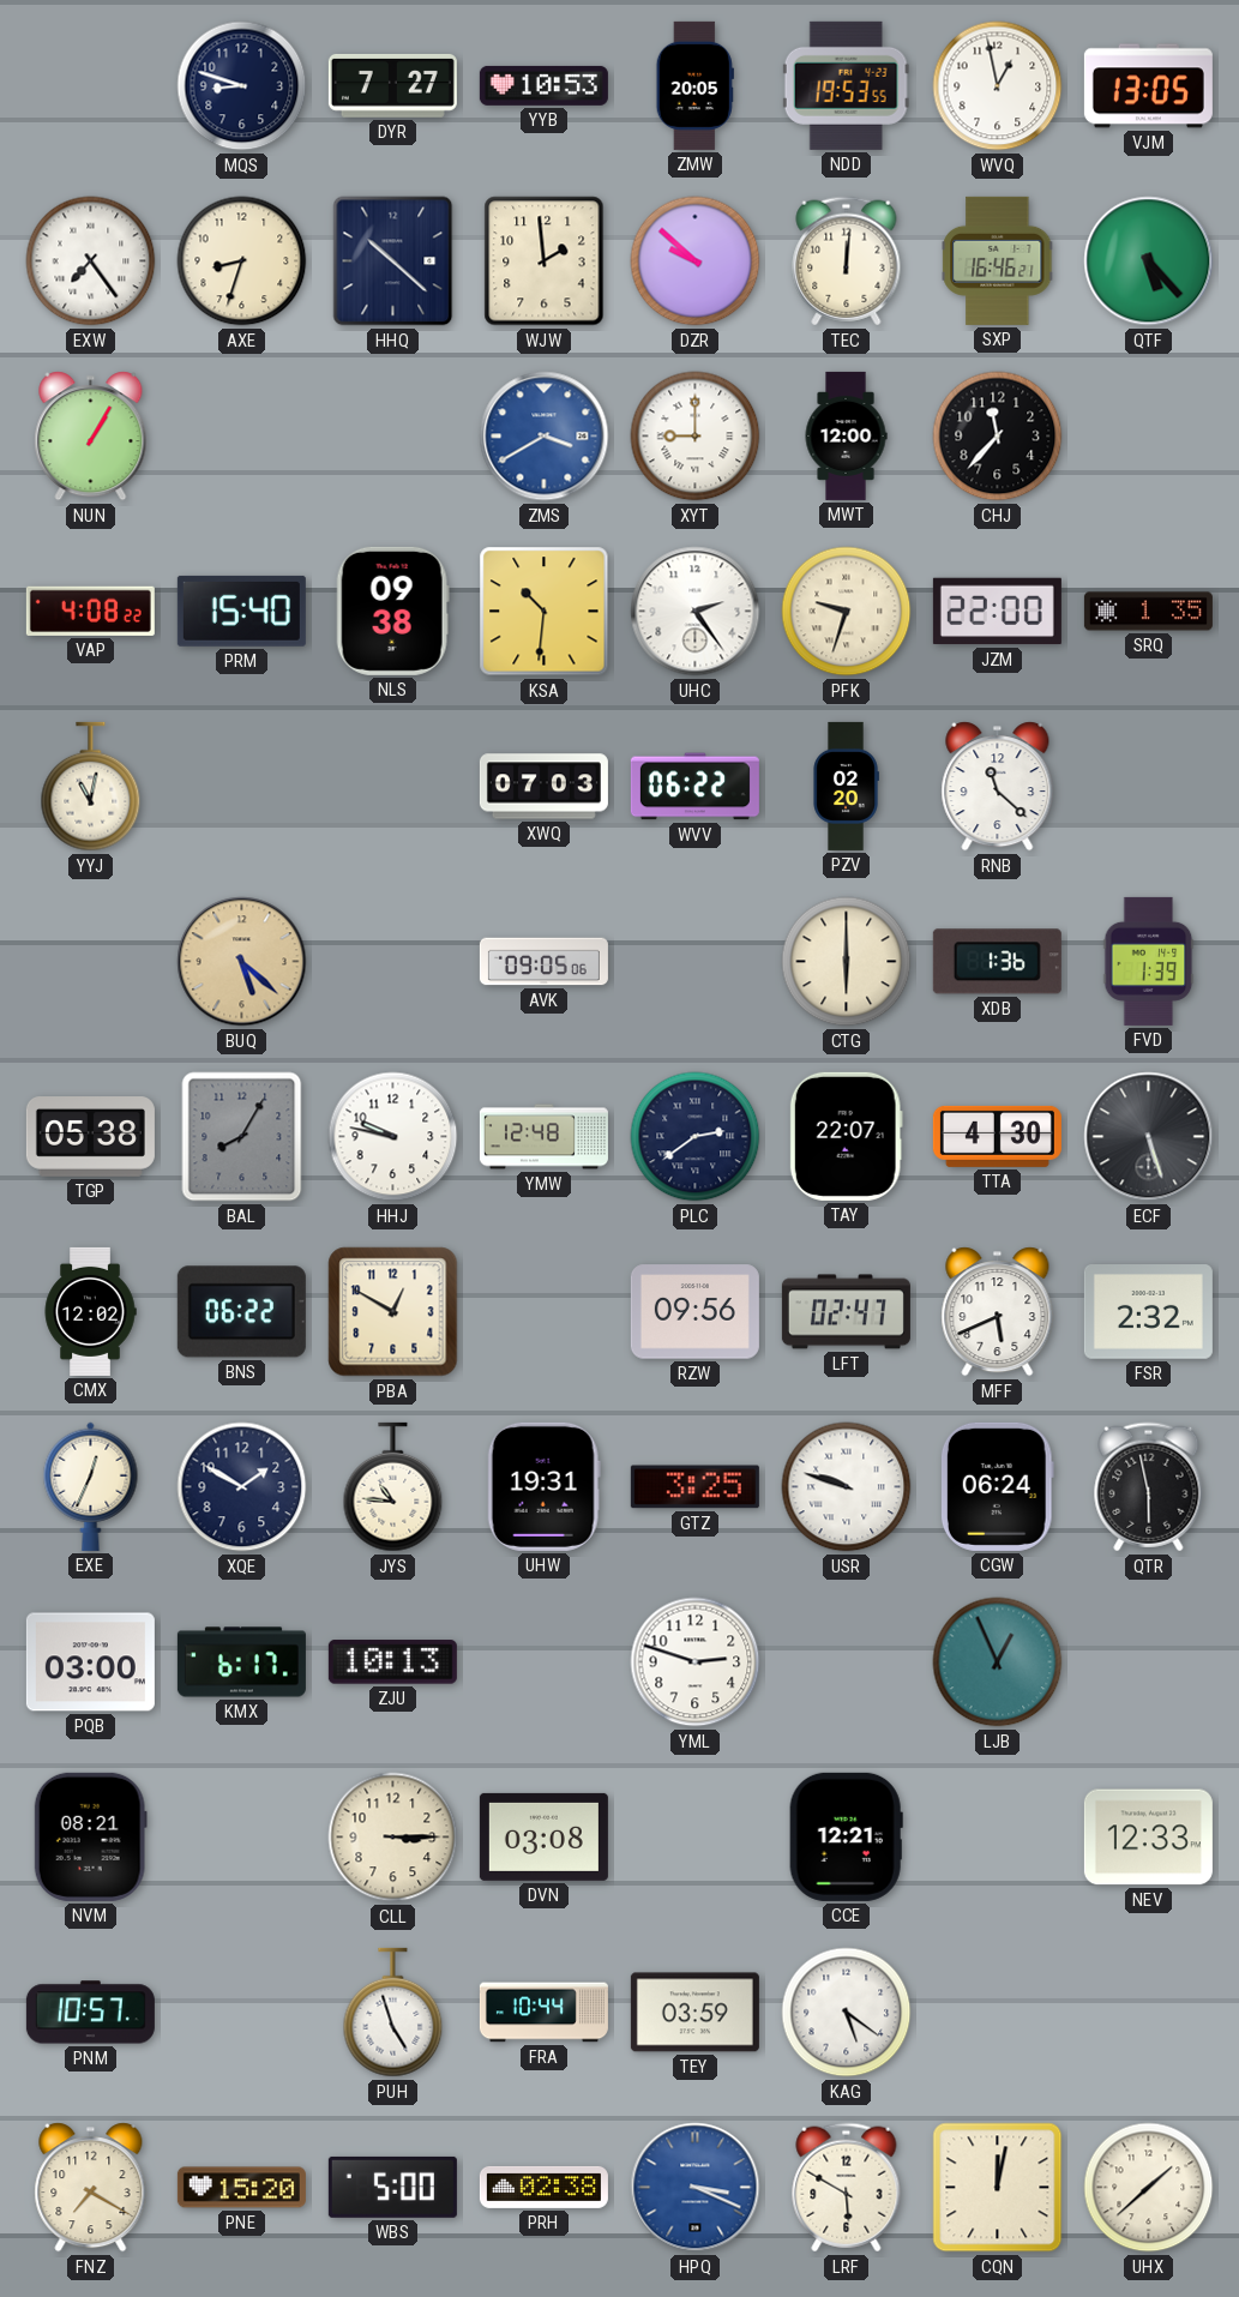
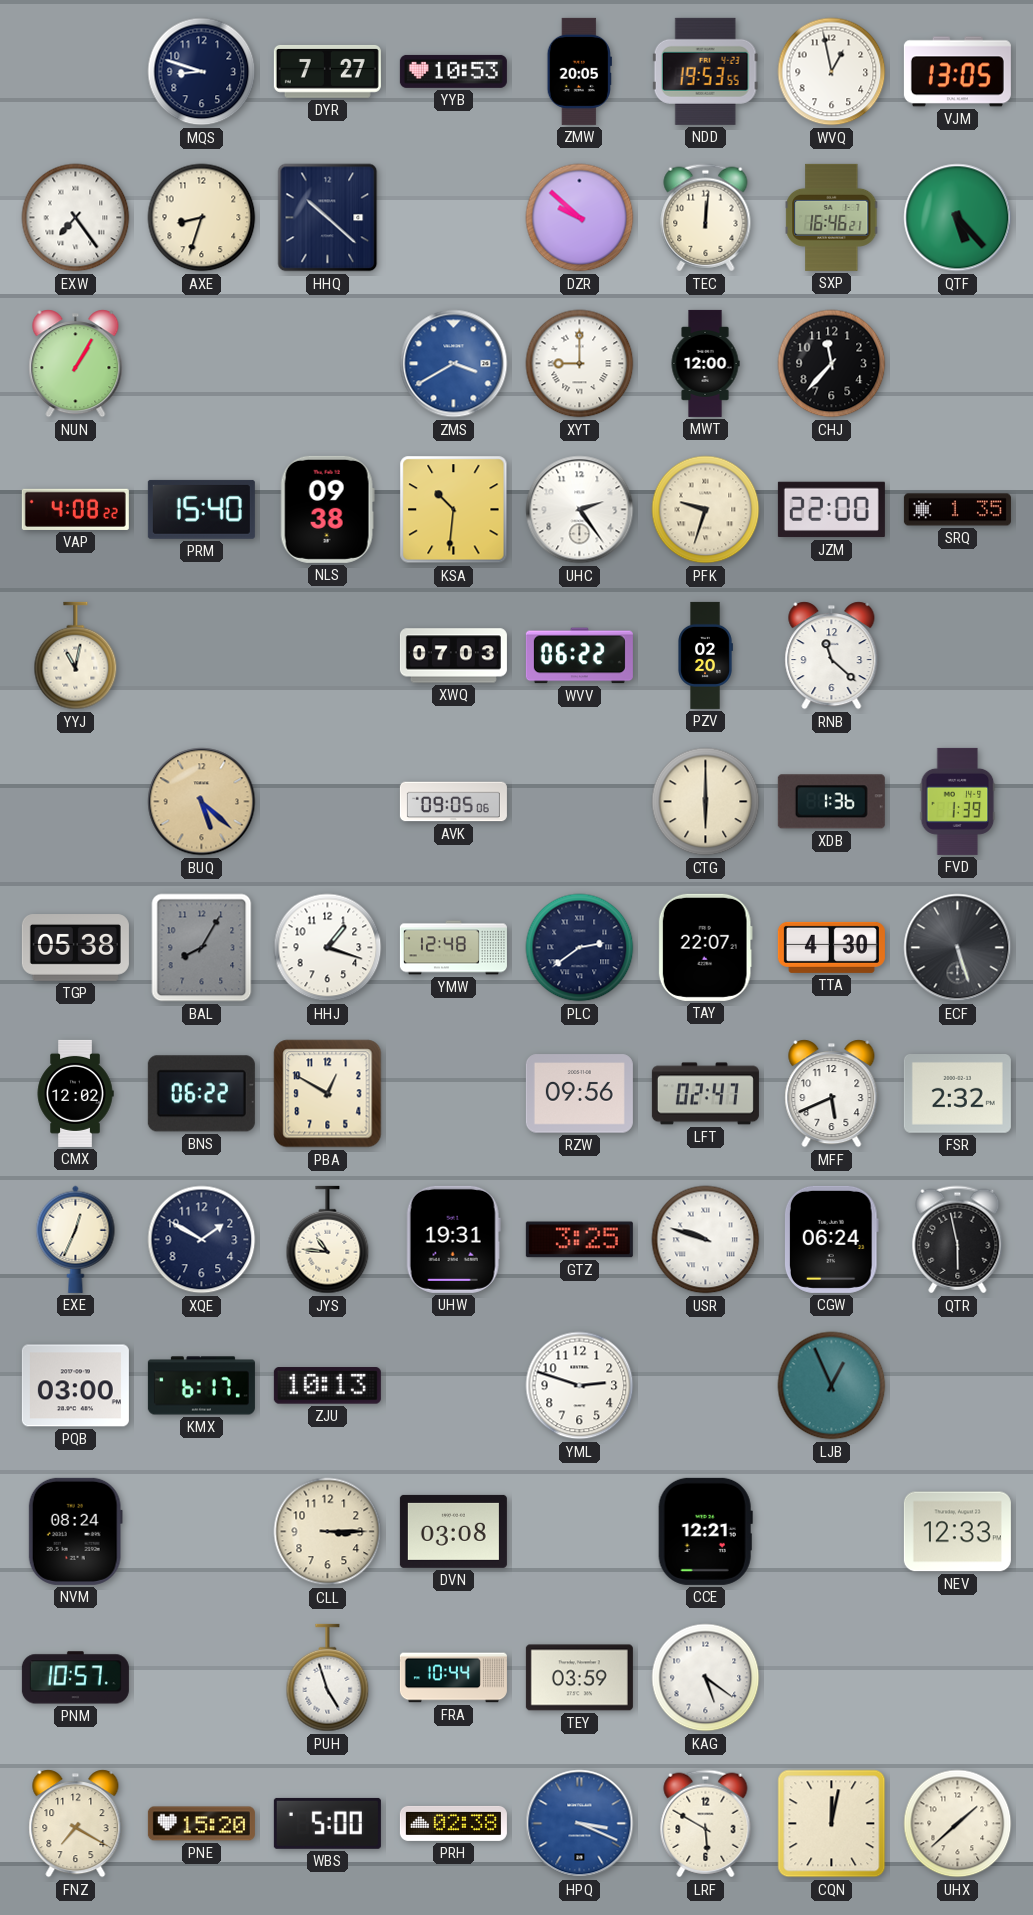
WJW: 1:59 -> none (545, 261)
HHJ: 9:47 -> 1:18 (328, 948)
NVM: 08:21 -> 08:24 (75, 1531)
